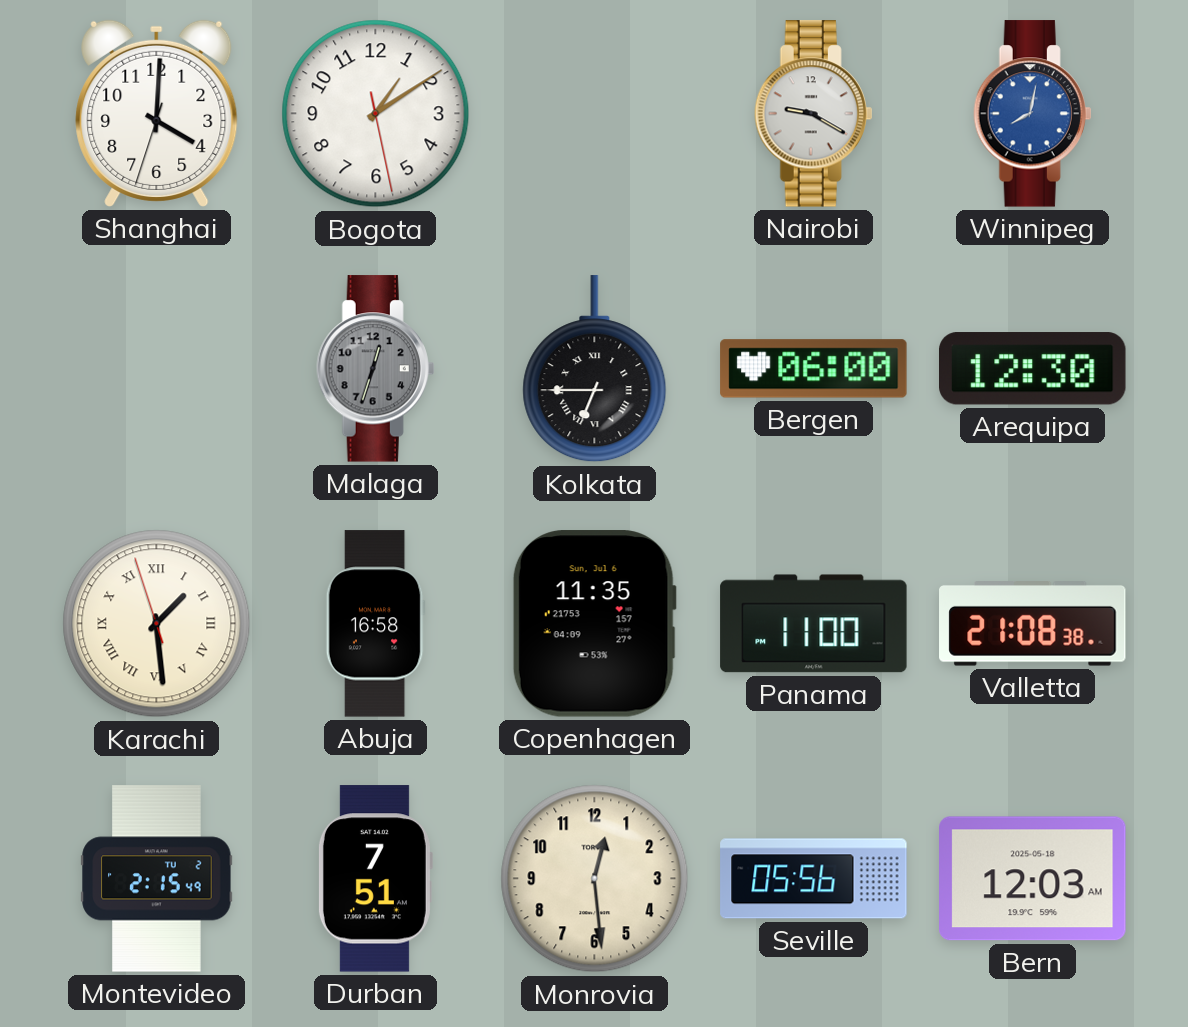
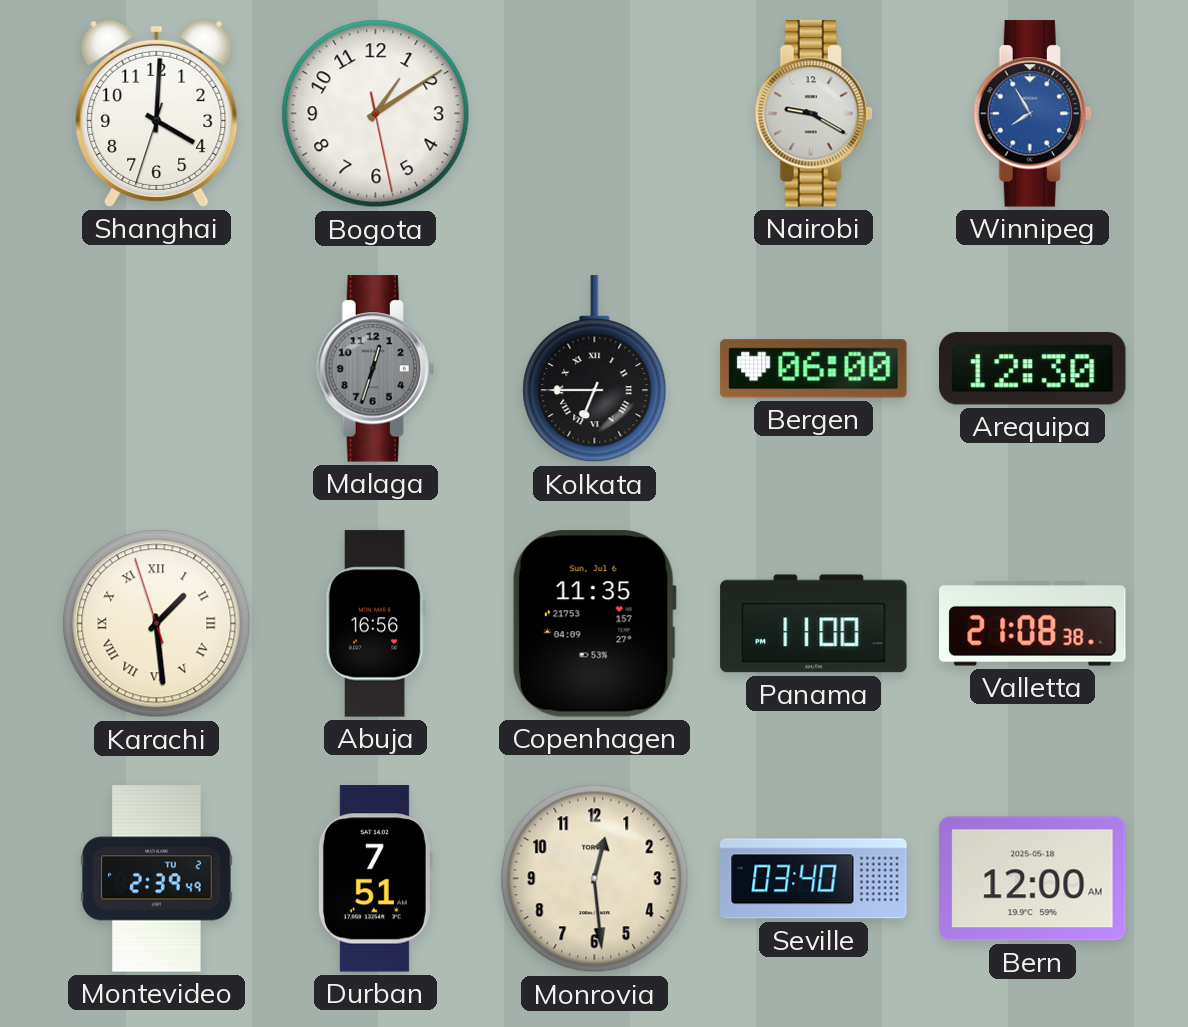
Winnipeg: 8:02 -> 7:55 (1033, 114)
Abuja: 16:58 -> 16:56 (375, 624)
Montevideo: 2:15 -> 2:39 (157, 879)
Seville: 05:56 -> 03:40 (814, 879)
Bern: 12:03 -> 12:00 (1033, 879)
